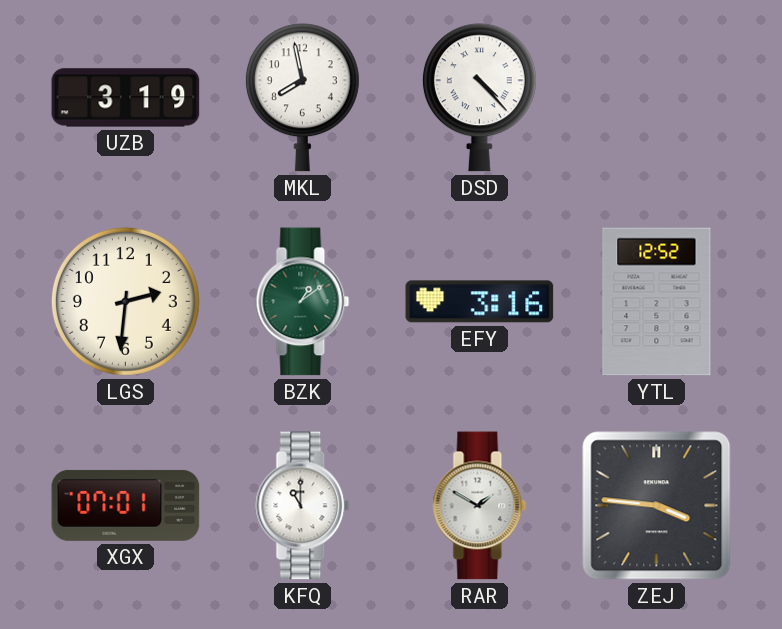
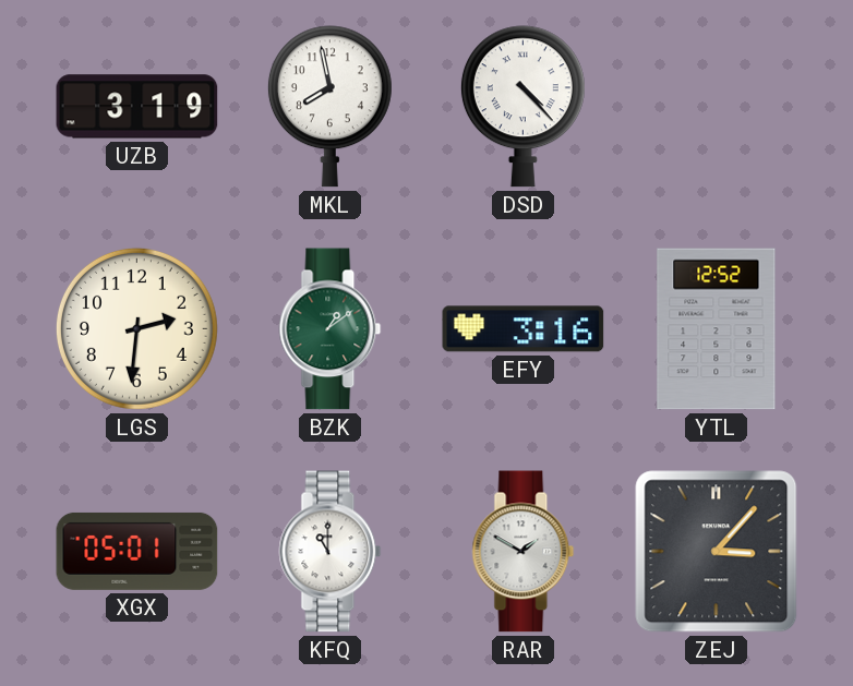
XGX: 07:01 -> 05:01 (137, 551)
ZEJ: 3:46 -> 3:07 (717, 552)
